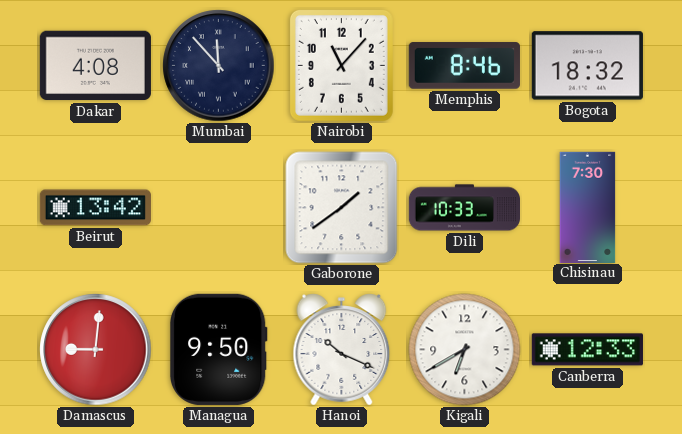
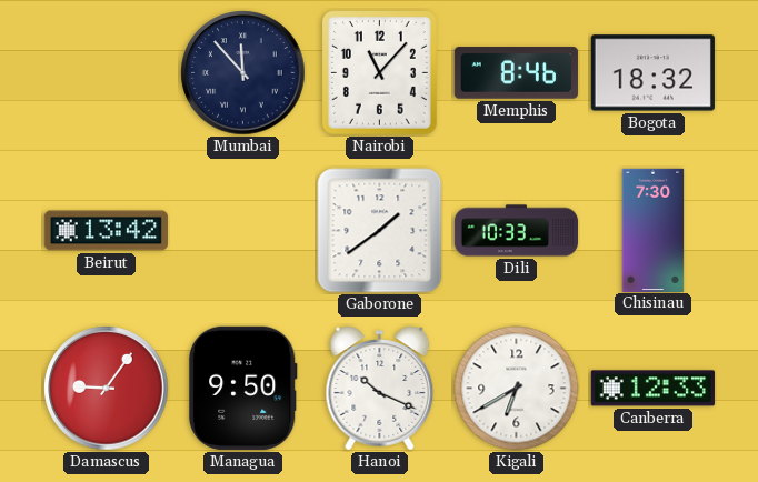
Dakar: 4:08 -> none (95, 66)
Damascus: 9:01 -> 9:06 (107, 389)
